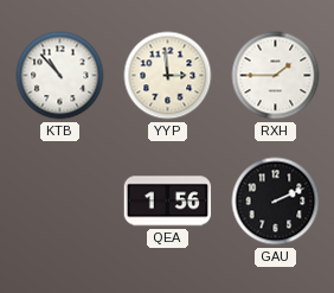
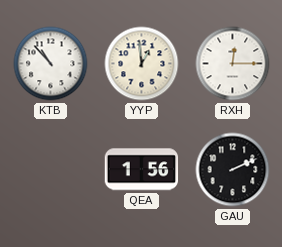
YYP: 2:59 -> 12:59 (142, 64)
RXH: 1:45 -> 12:15 (233, 64)
